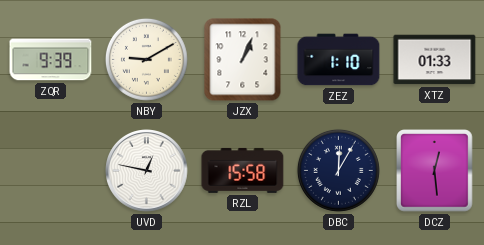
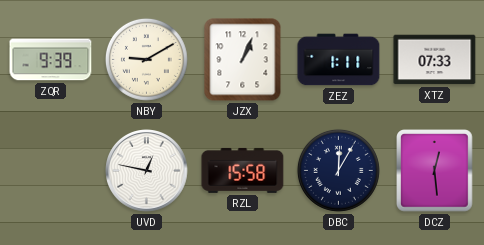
ZEZ: 1:10 -> 1:11 (339, 60)
XTZ: 01:33 -> 07:33 (435, 60)
